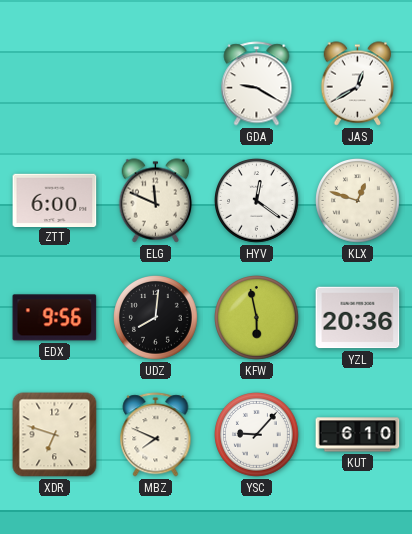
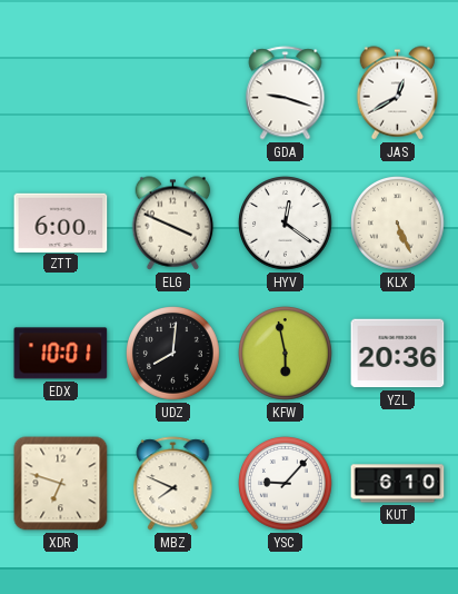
GDA: 9:20 -> 9:18 (286, 93)
ELG: 11:49 -> 3:49 (173, 224)
KLX: 12:48 -> 5:26 (398, 224)
EDX: 9:56 -> 10:01 (61, 354)
